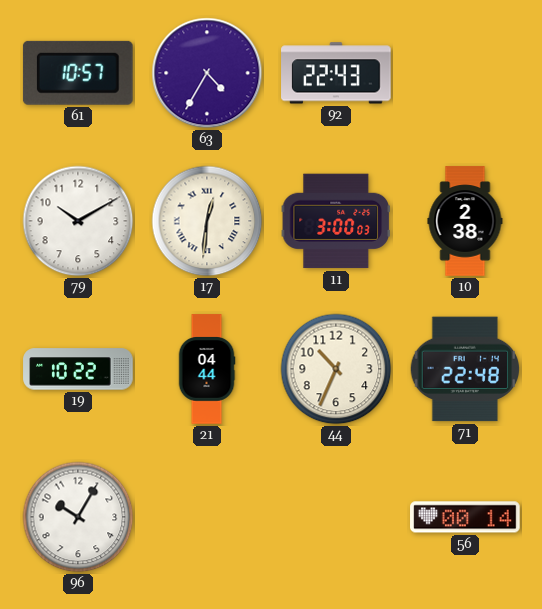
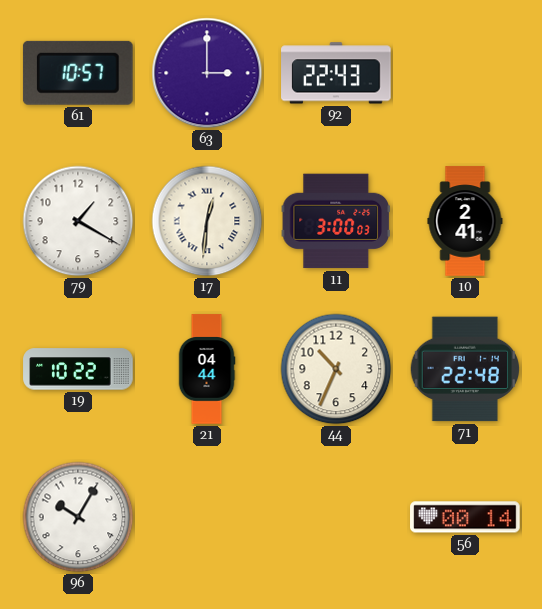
63: 4:35 -> 3:00 (207, 73)
79: 10:10 -> 1:20 (78, 221)
10: 2:38 -> 2:41 (465, 221)
